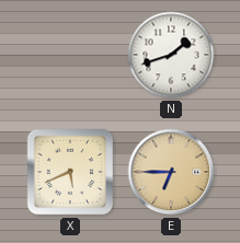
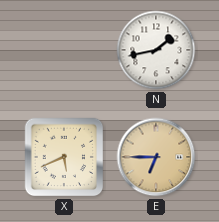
N: 1:42 -> 1:43 (156, 50)
